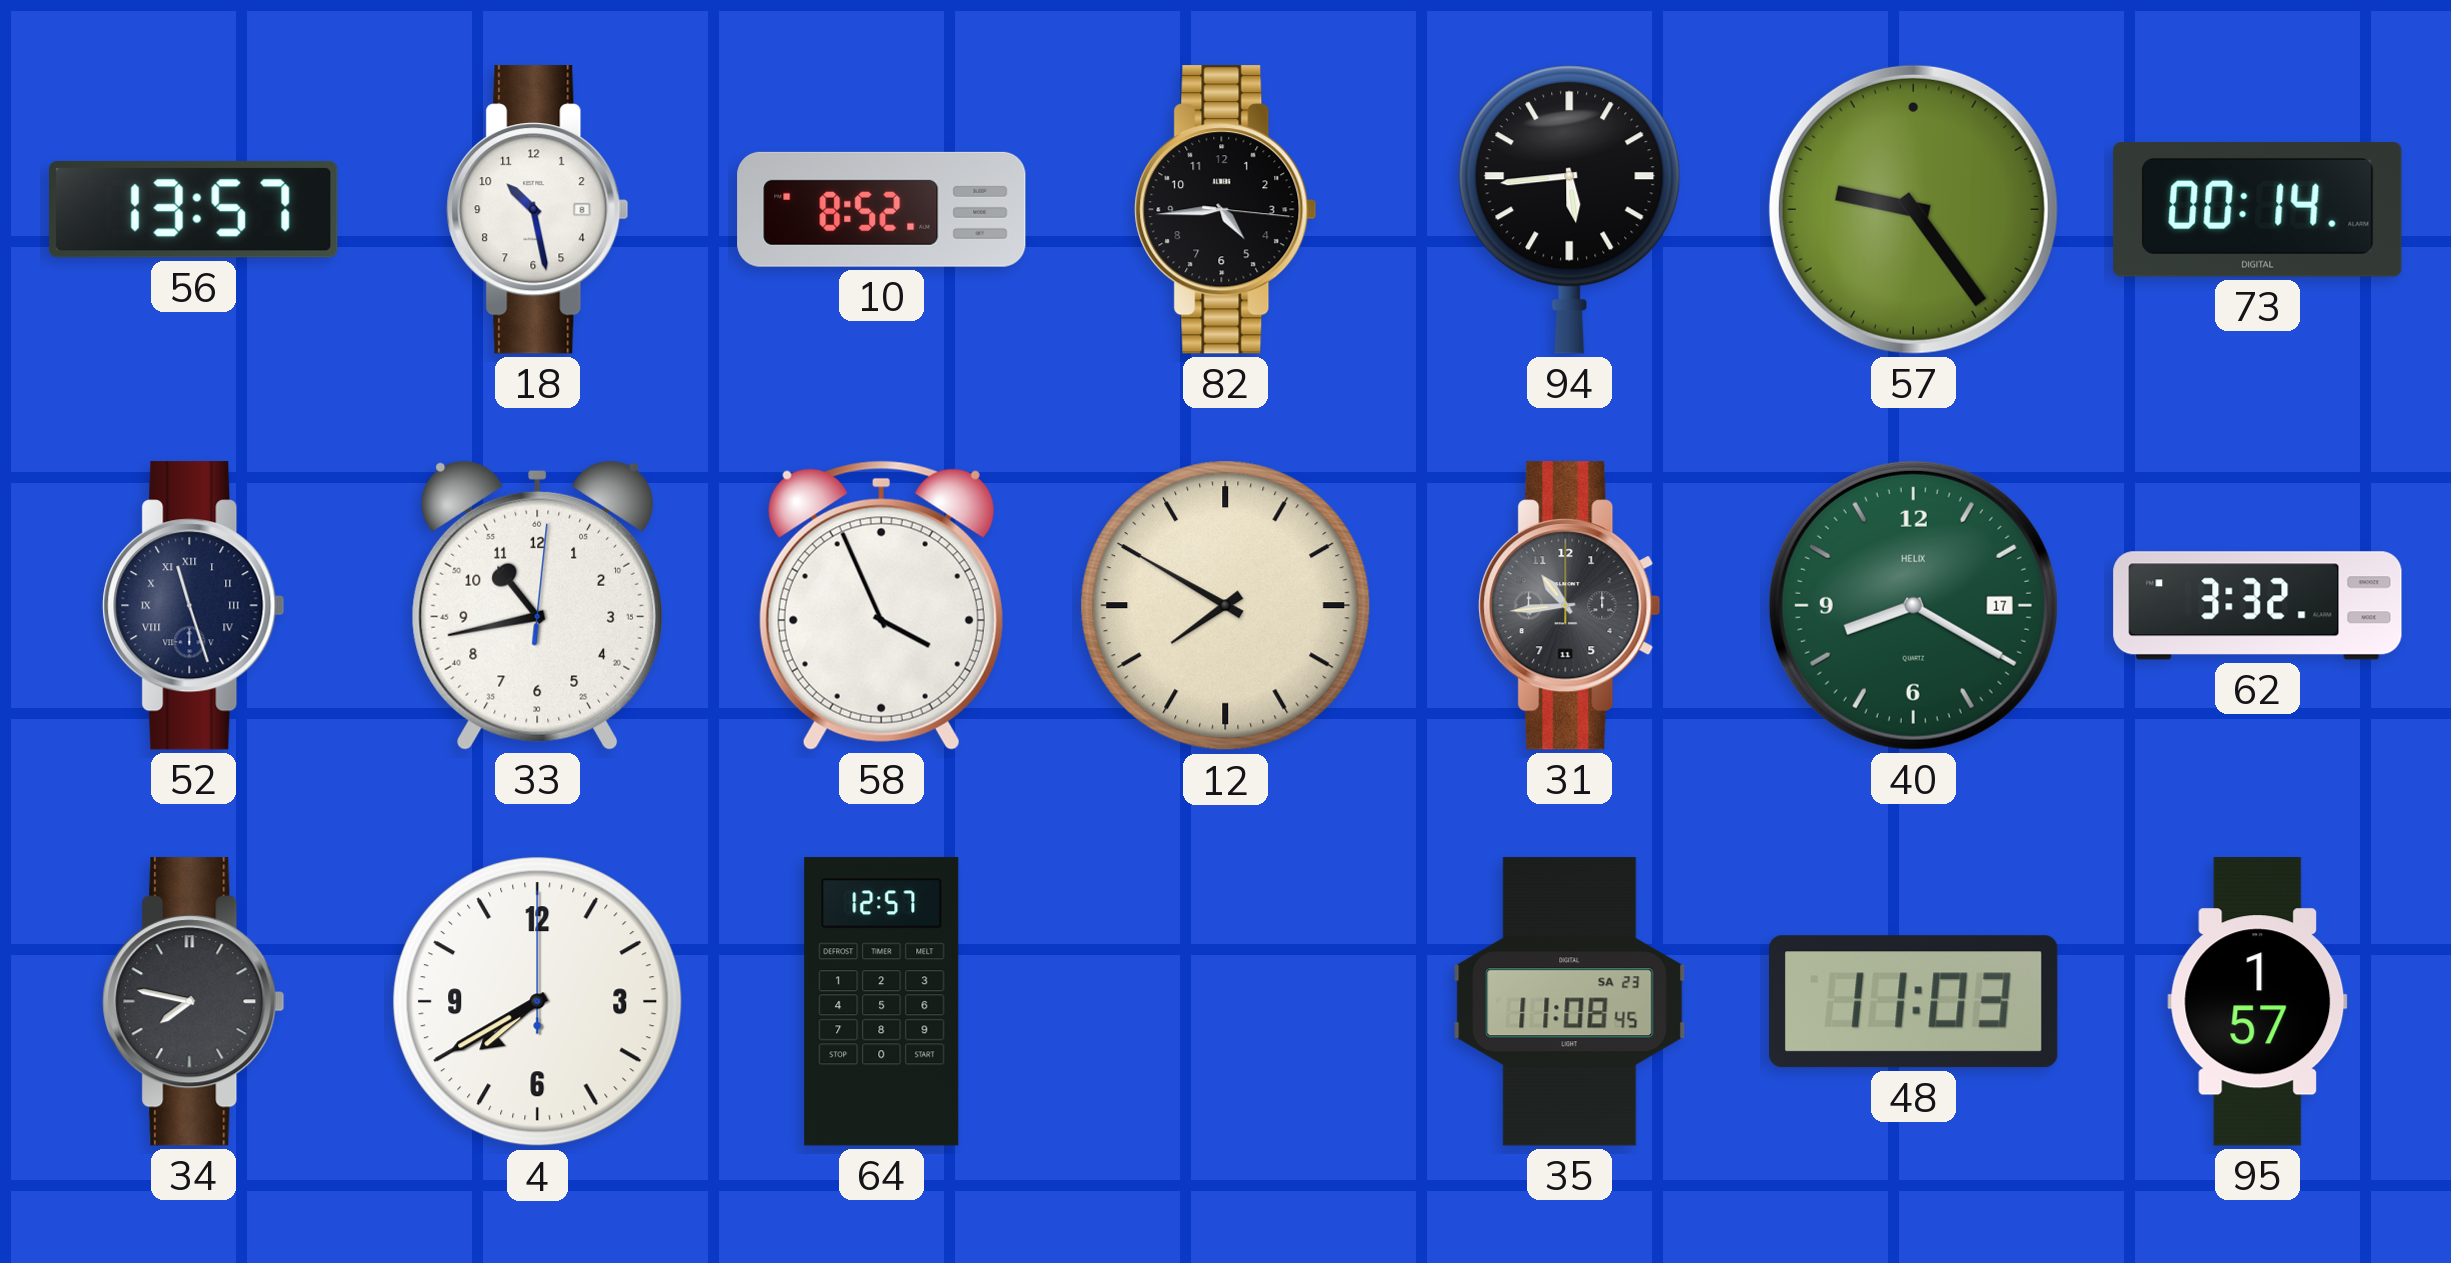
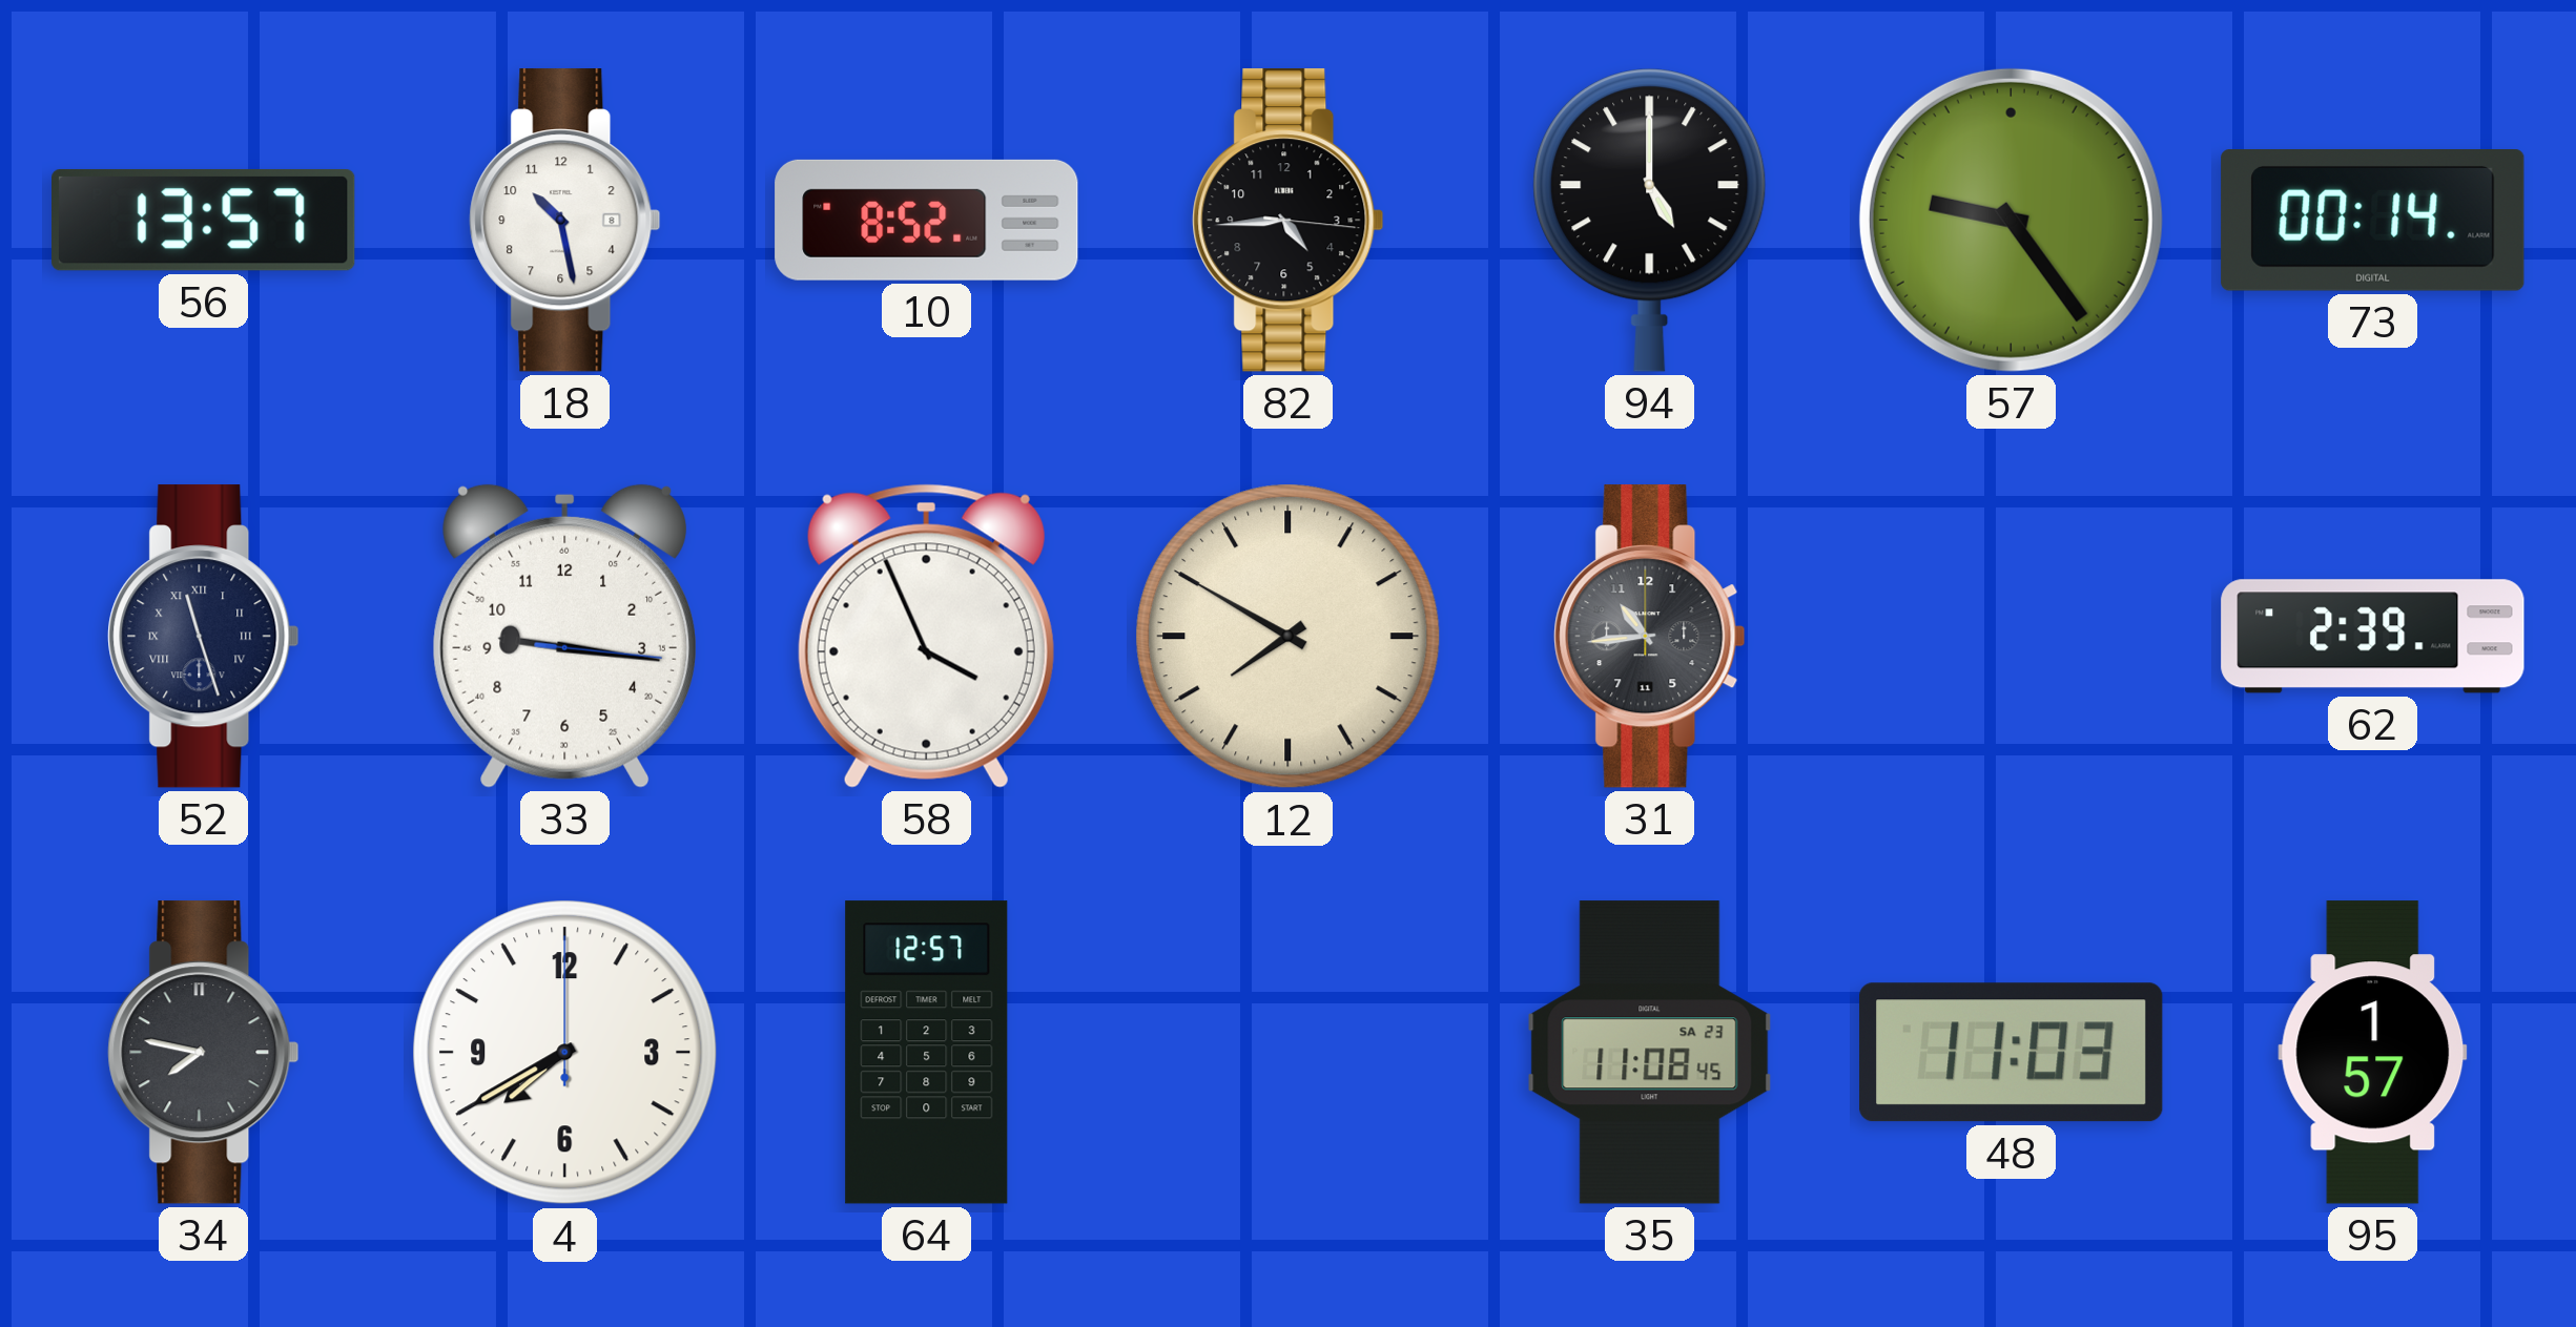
94: 5:44 -> 5:00 (1650, 220)
33: 10:43 -> 9:16 (564, 636)
40: 8:20 -> none (1913, 605)
62: 3:32 -> 2:39 (2373, 637)
